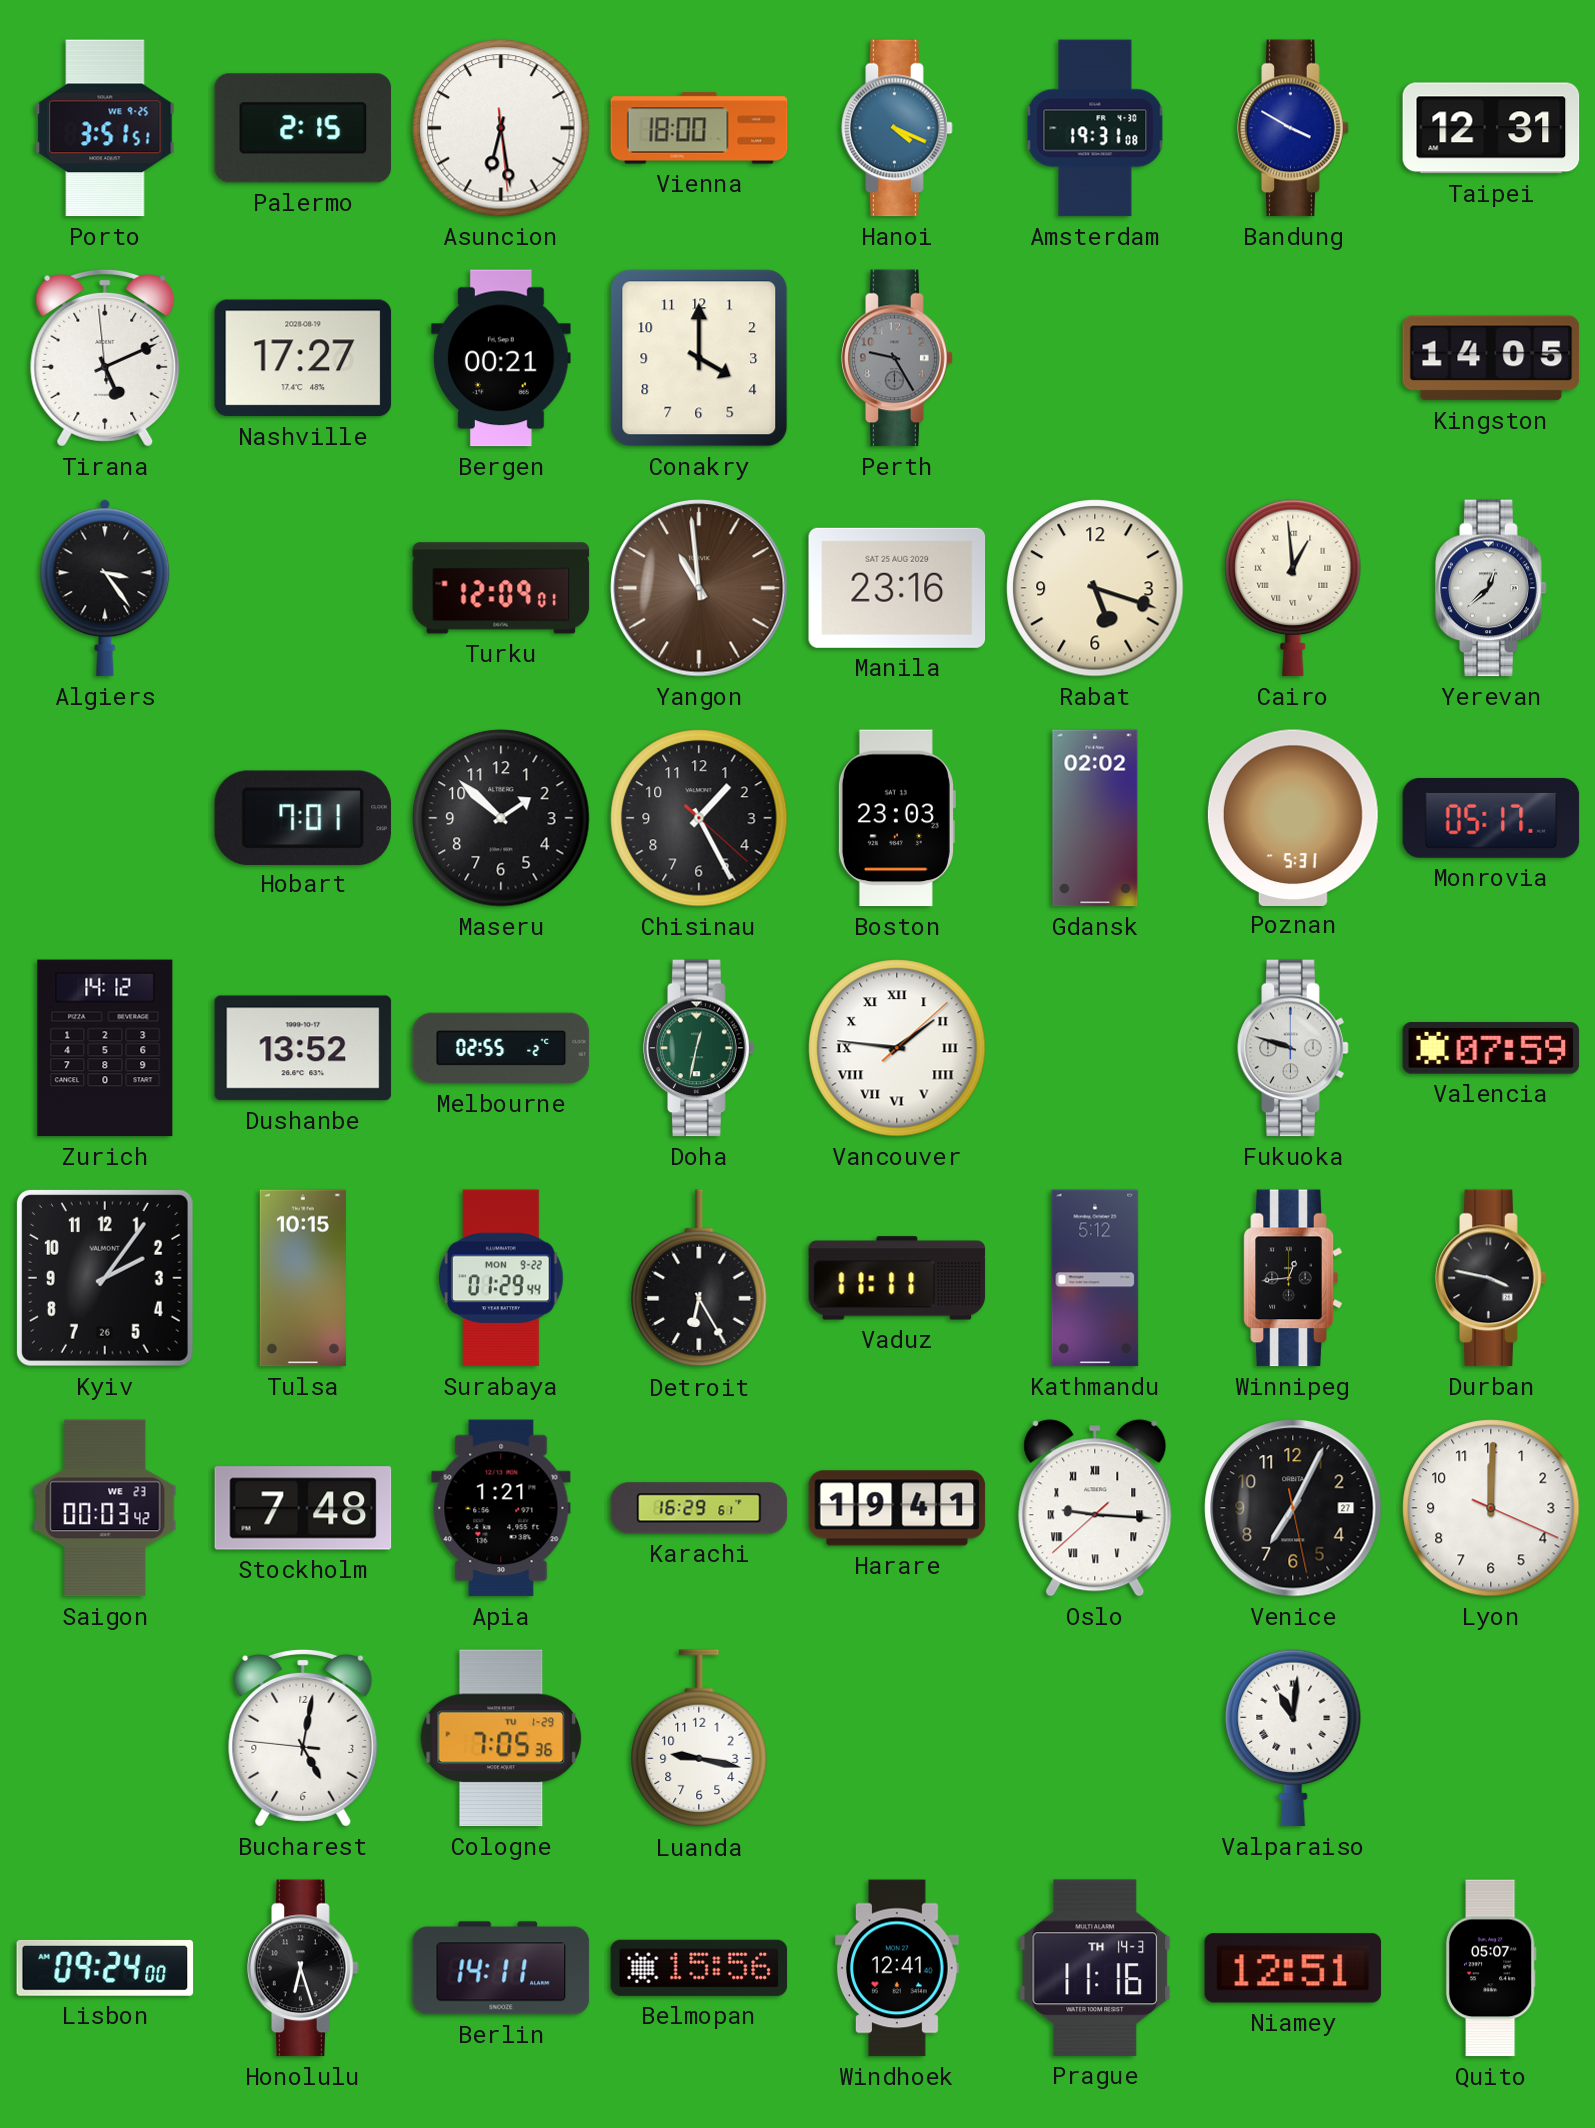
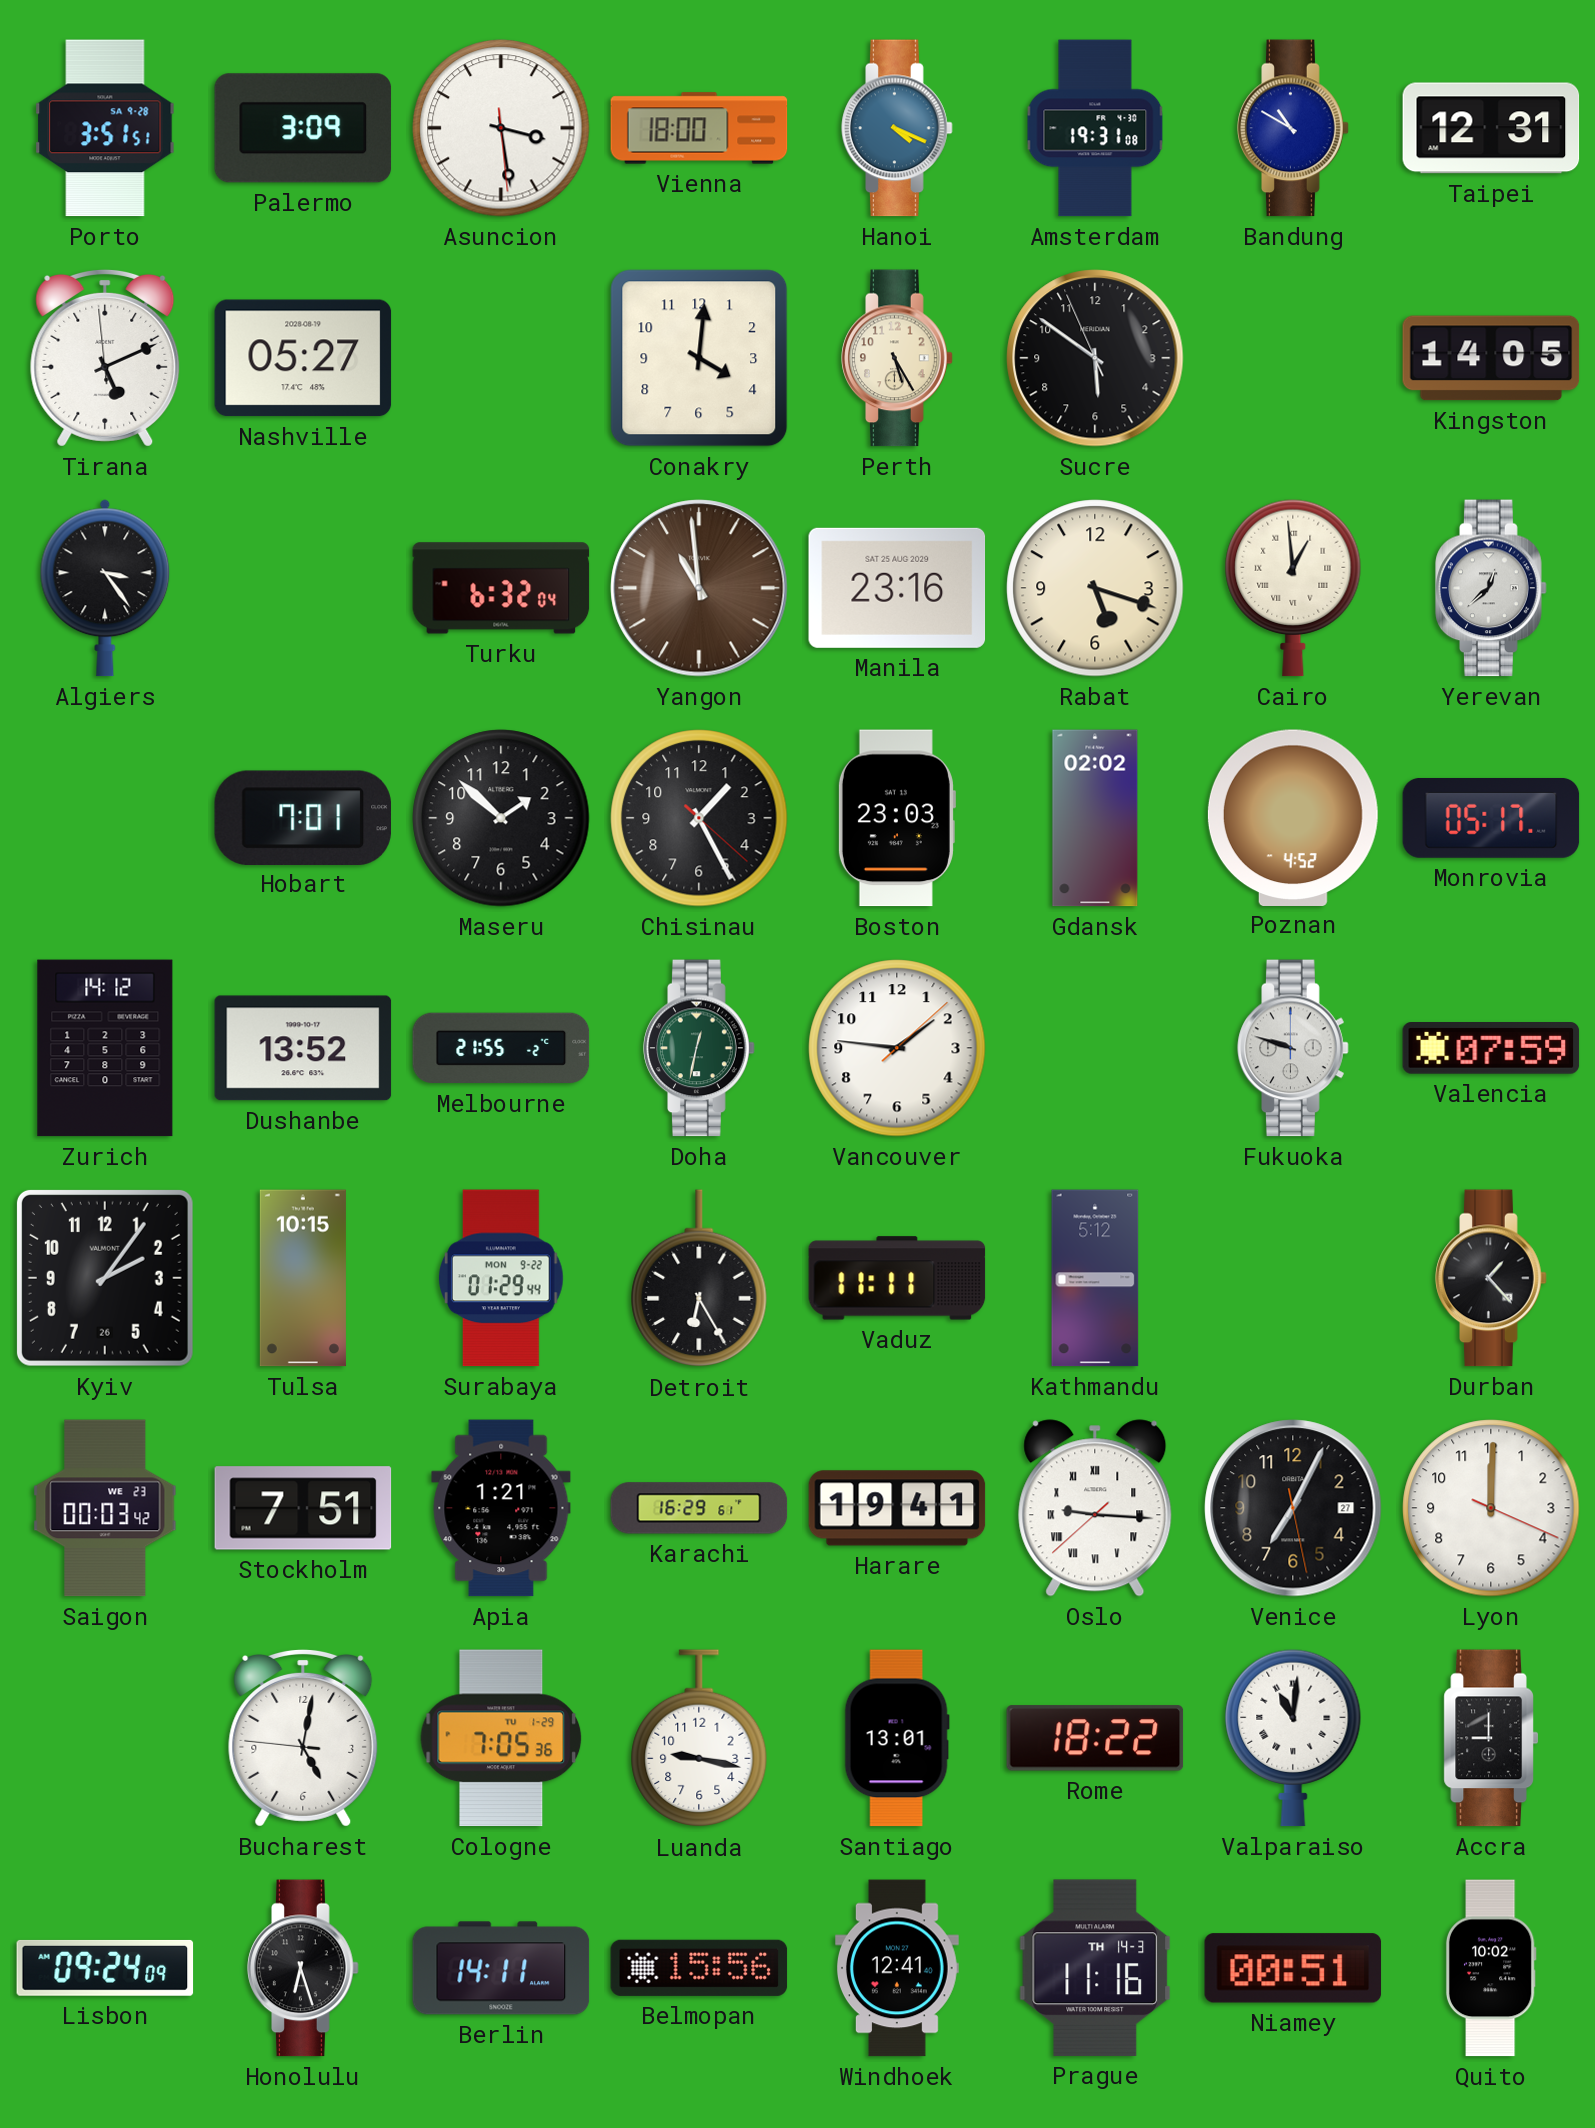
Porto date: WE 9-25 -> SA 9-28 (105, 128)
Palermo: 2:15 -> 3:09 (303, 128)
Asuncion: 6:28 -> 3:28 (501, 128)
Bandung: 3:50 -> 10:50 (1293, 128)
Nashville: 17:27 -> 05:27 (303, 358)
Bergen: 00:21 -> none (501, 358)
Conakry: 4:00 -> 4:01 (699, 358)
Perth: 9:25 -> 5:25 (897, 358)
Perth dial: grey -> cream (897, 358)
Sucre: none -> 5:50 (1095, 358)
Turku: 12:09 -> 6:32 (501, 588)
Poznan: 5:31 -> 4:52 (1293, 817)
Melbourne: 02:55 -> 21:55 (501, 1048)
Vancouver numerals: Roman -> Arabic (897, 1048)
Winnipeg: 12:44 -> none (1293, 1278)
Durban: 3:47 -> 1:23 (1491, 1278)
Stockholm: 7:48 -> 7:51 (303, 1508)
Santiago: none -> 13:01 (897, 1738)
Rome: none -> 18:22 (1095, 1738)
Accra: none -> 9:00 (1491, 1738)
Lisbon: 09:24:00 -> 09:24:09 (105, 1968)
Niamey: 12:51 -> 00:51 (1293, 1968)
Quito: 05:07 -> 10:02 (1491, 1968)
